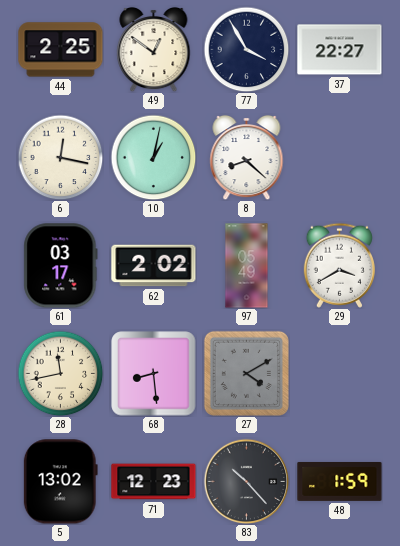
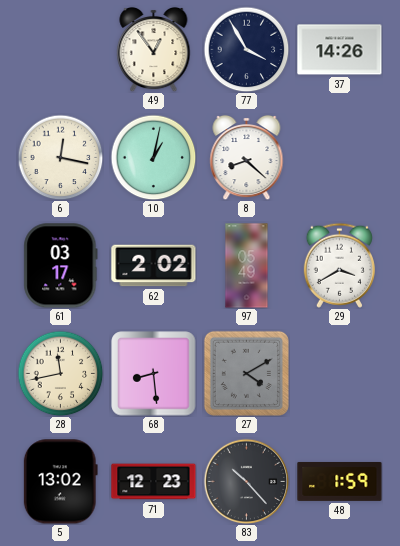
44: 2:25 -> none (61, 50)
49: 12:51 -> 12:54 (154, 49)
37: 22:27 -> 14:26 (340, 50)
